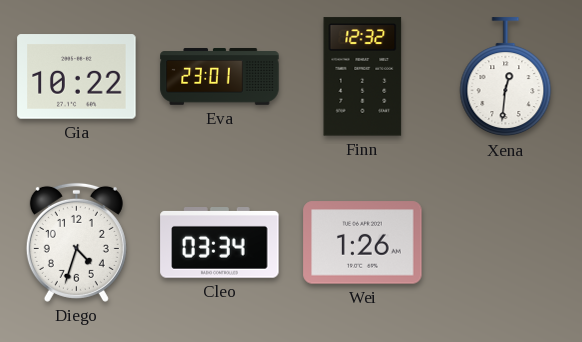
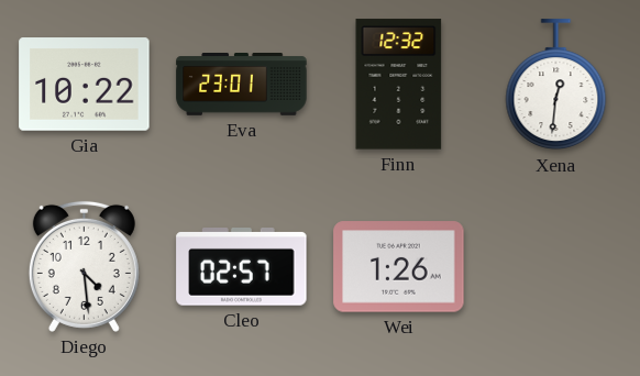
Diego: 4:33 -> 4:29 (84, 266)
Cleo: 03:34 -> 02:57 (242, 267)
